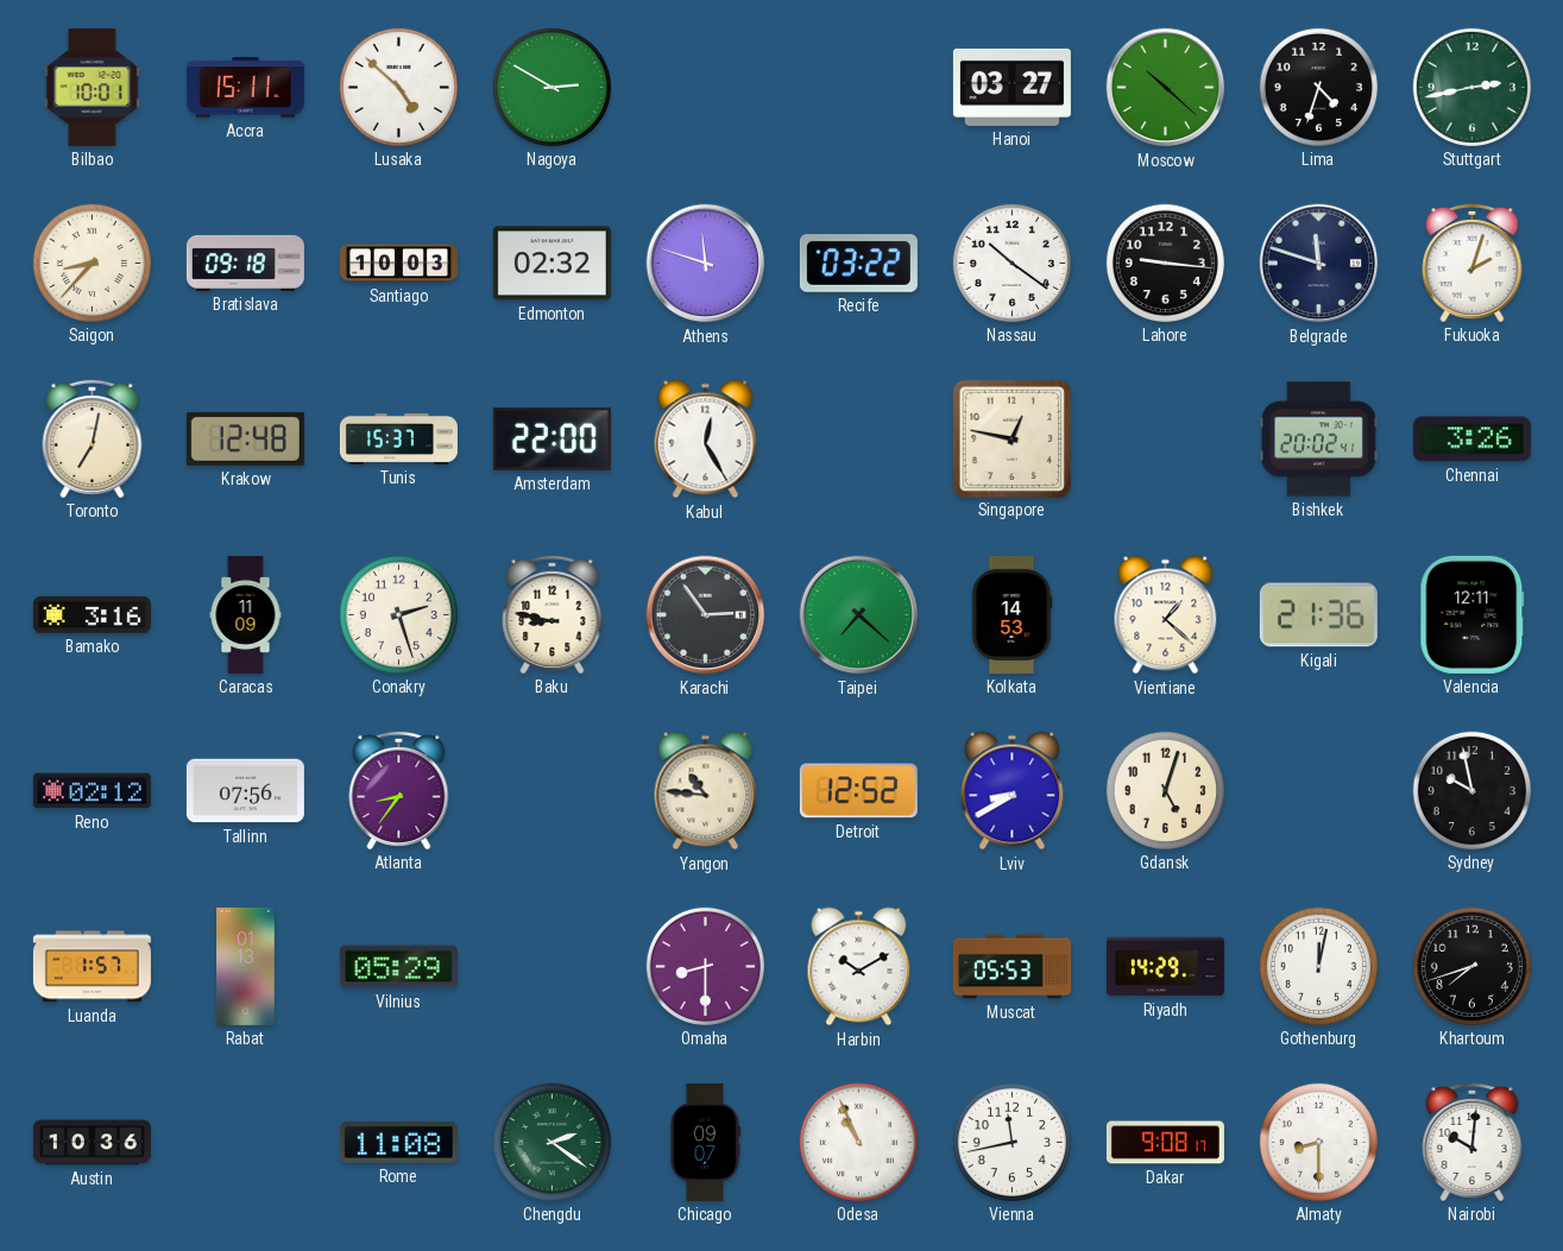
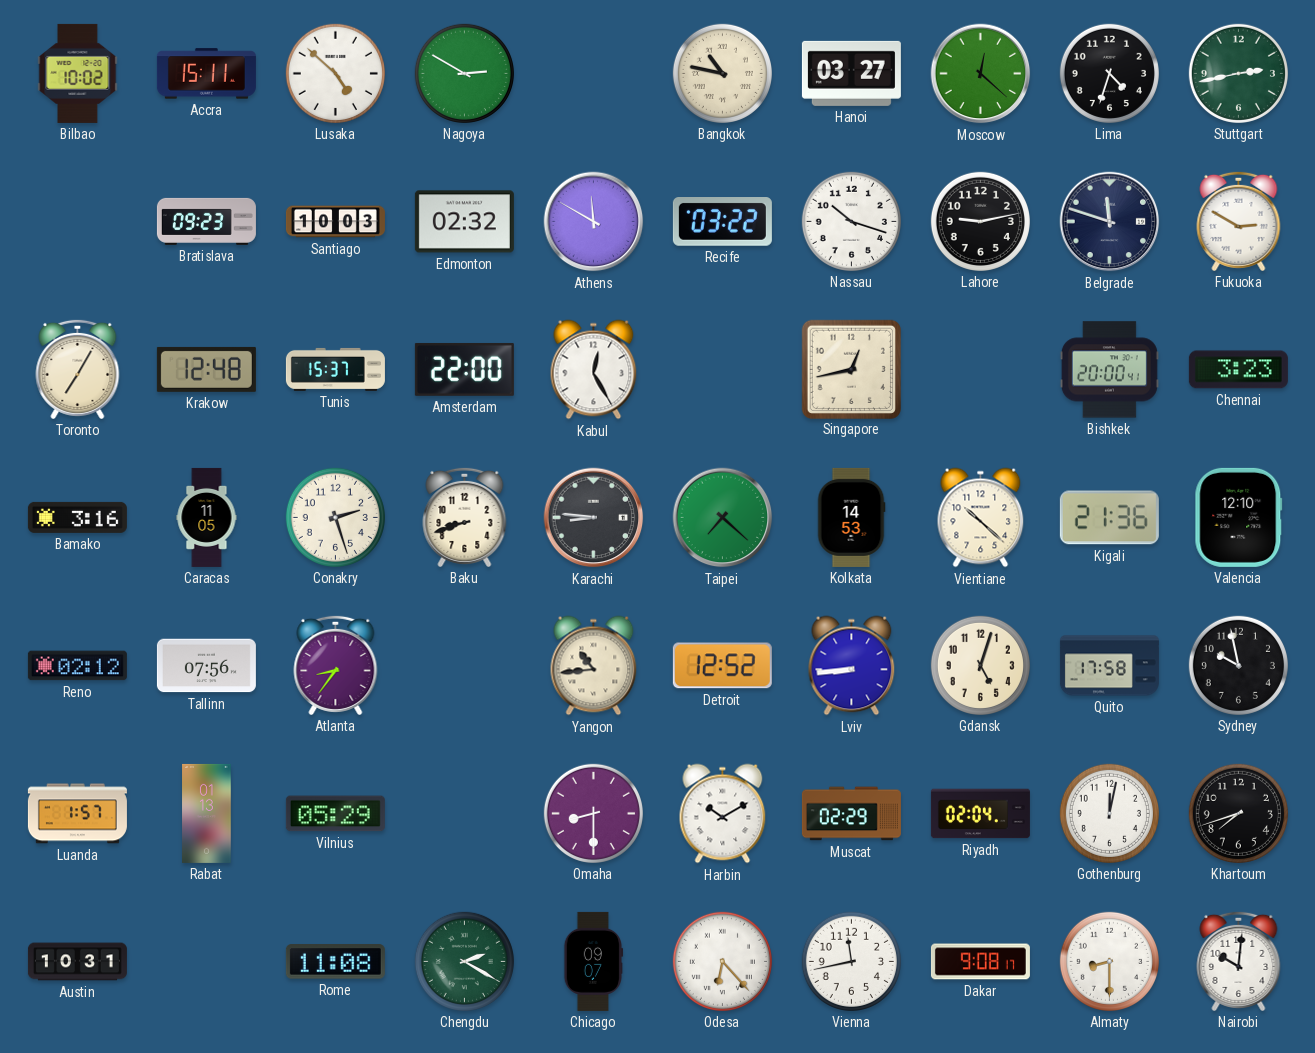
Bilbao: 10:01 -> 10:02 (78, 73)
Bangkok: none -> 10:47 (722, 73)
Moscow: 10:22 -> 12:22 (981, 74)
Saigon: 8:37 -> none (92, 263)
Bratislava: 09:18 -> 09:23 (206, 221)
Athens: 11:48 -> 11:50 (594, 222)
Nassau: 10:21 -> 10:18 (851, 221)
Lahore: 9:16 -> 9:13 (980, 221)
Fukuoka: 2:03 -> 2:50 (1239, 221)
Toronto: 7:02 -> 7:05 (78, 369)
Singapore: 12:47 -> 12:43 (851, 369)
Bishkek: 20:02 -> 20:00 (1109, 370)
Chennai: 3:26 -> 3:23 (1238, 370)
Caracas: 11:09 -> 11:05 (207, 517)
Baku: 8:47 -> 8:42 (465, 517)
Karachi: 2:54 -> 8:46 (594, 518)
Vientiane: 1:22 -> 10:22 (981, 518)
Valencia: 12:11 -> 12:10 (1239, 517)
Yangon: 10:46 -> 10:44 (594, 666)
Lviv: 8:40 -> 8:44 (852, 666)
Quito: none -> 17:58 (1109, 666)
Muscat: 05:53 -> 02:29 (851, 814)
Riyadh: 14:29 -> 02:04 (980, 814)
Austin: 10:36 -> 10:31 (77, 962)
Chengdu: 2:21 -> 2:20 (464, 961)
Odesa: 10:56 -> 6:23 (722, 961)
